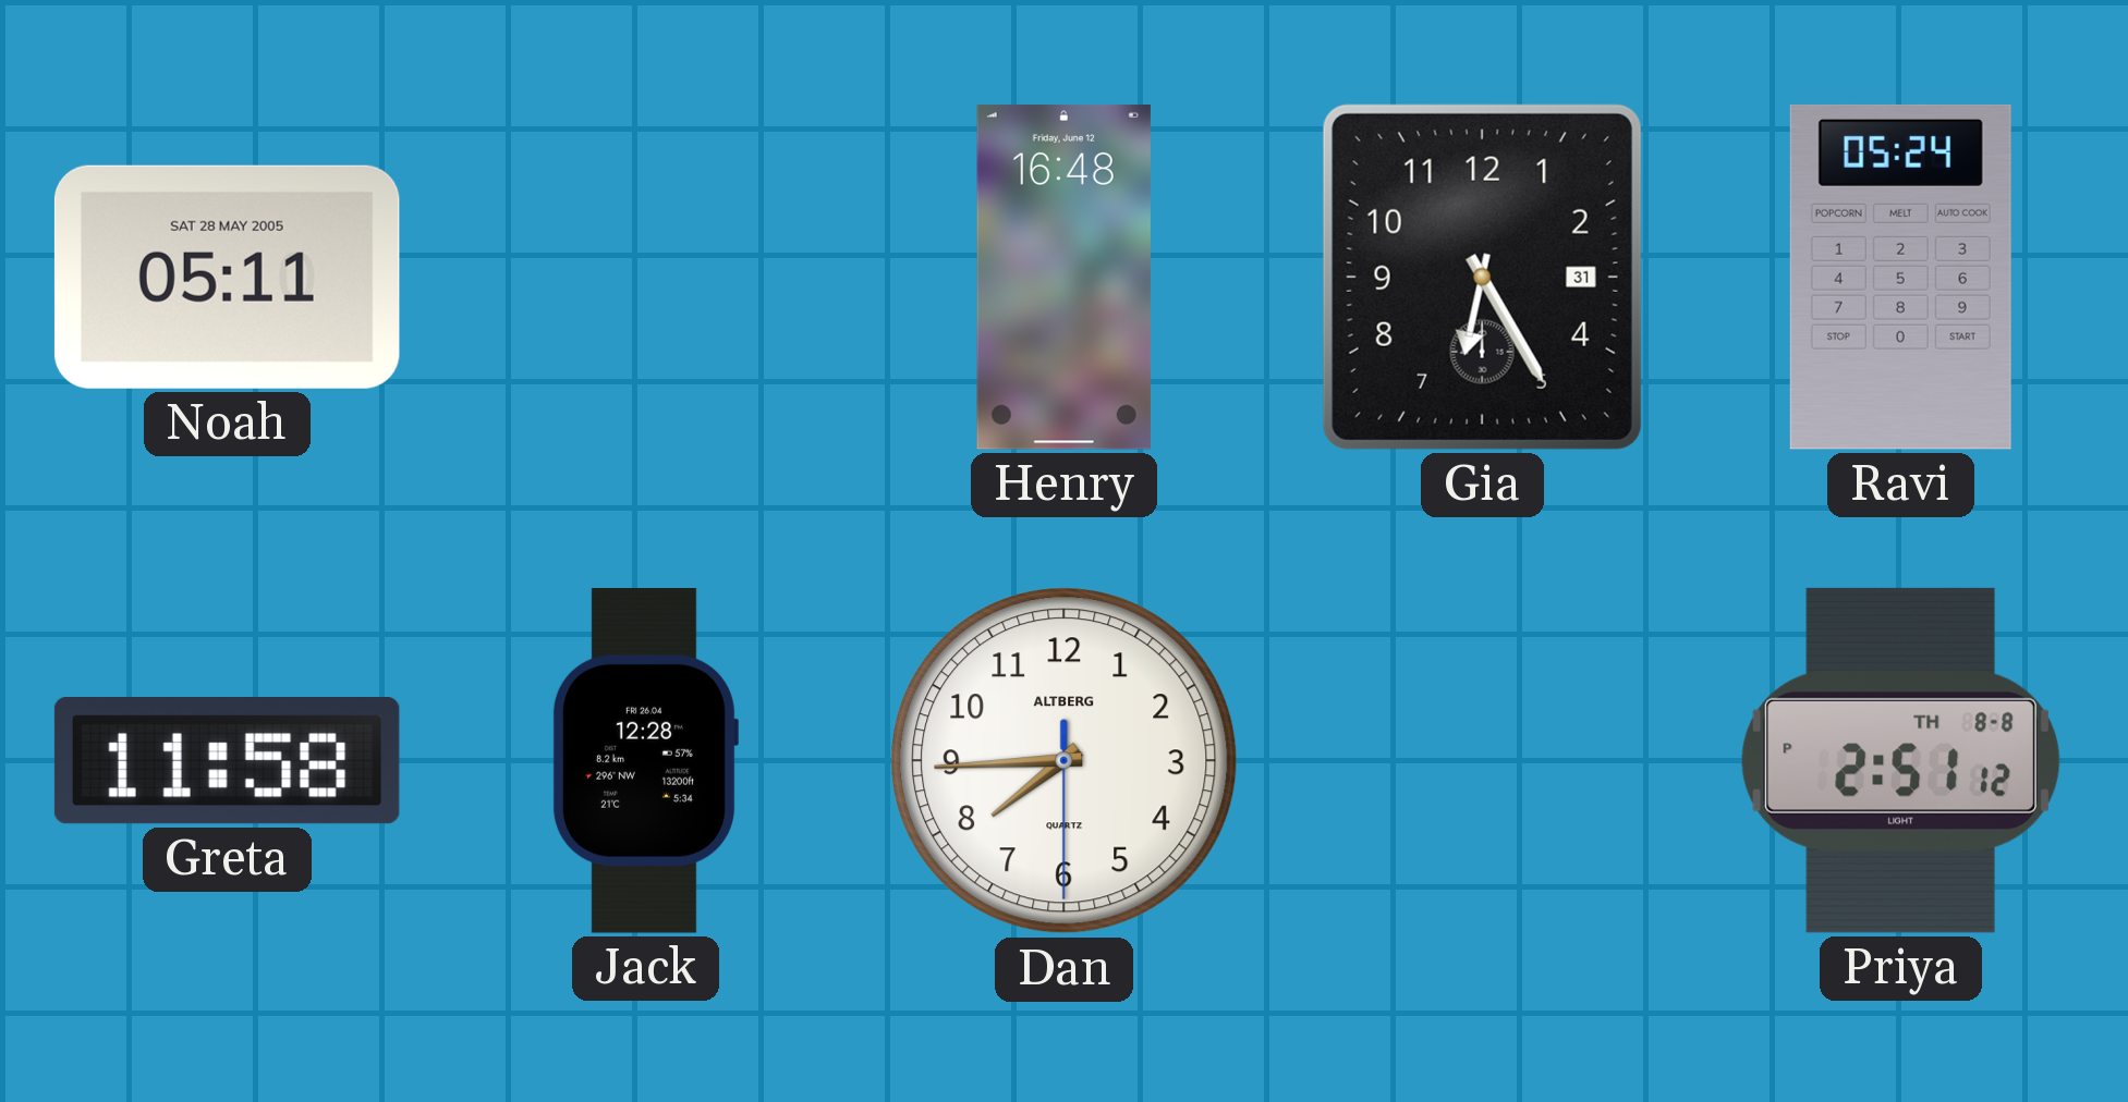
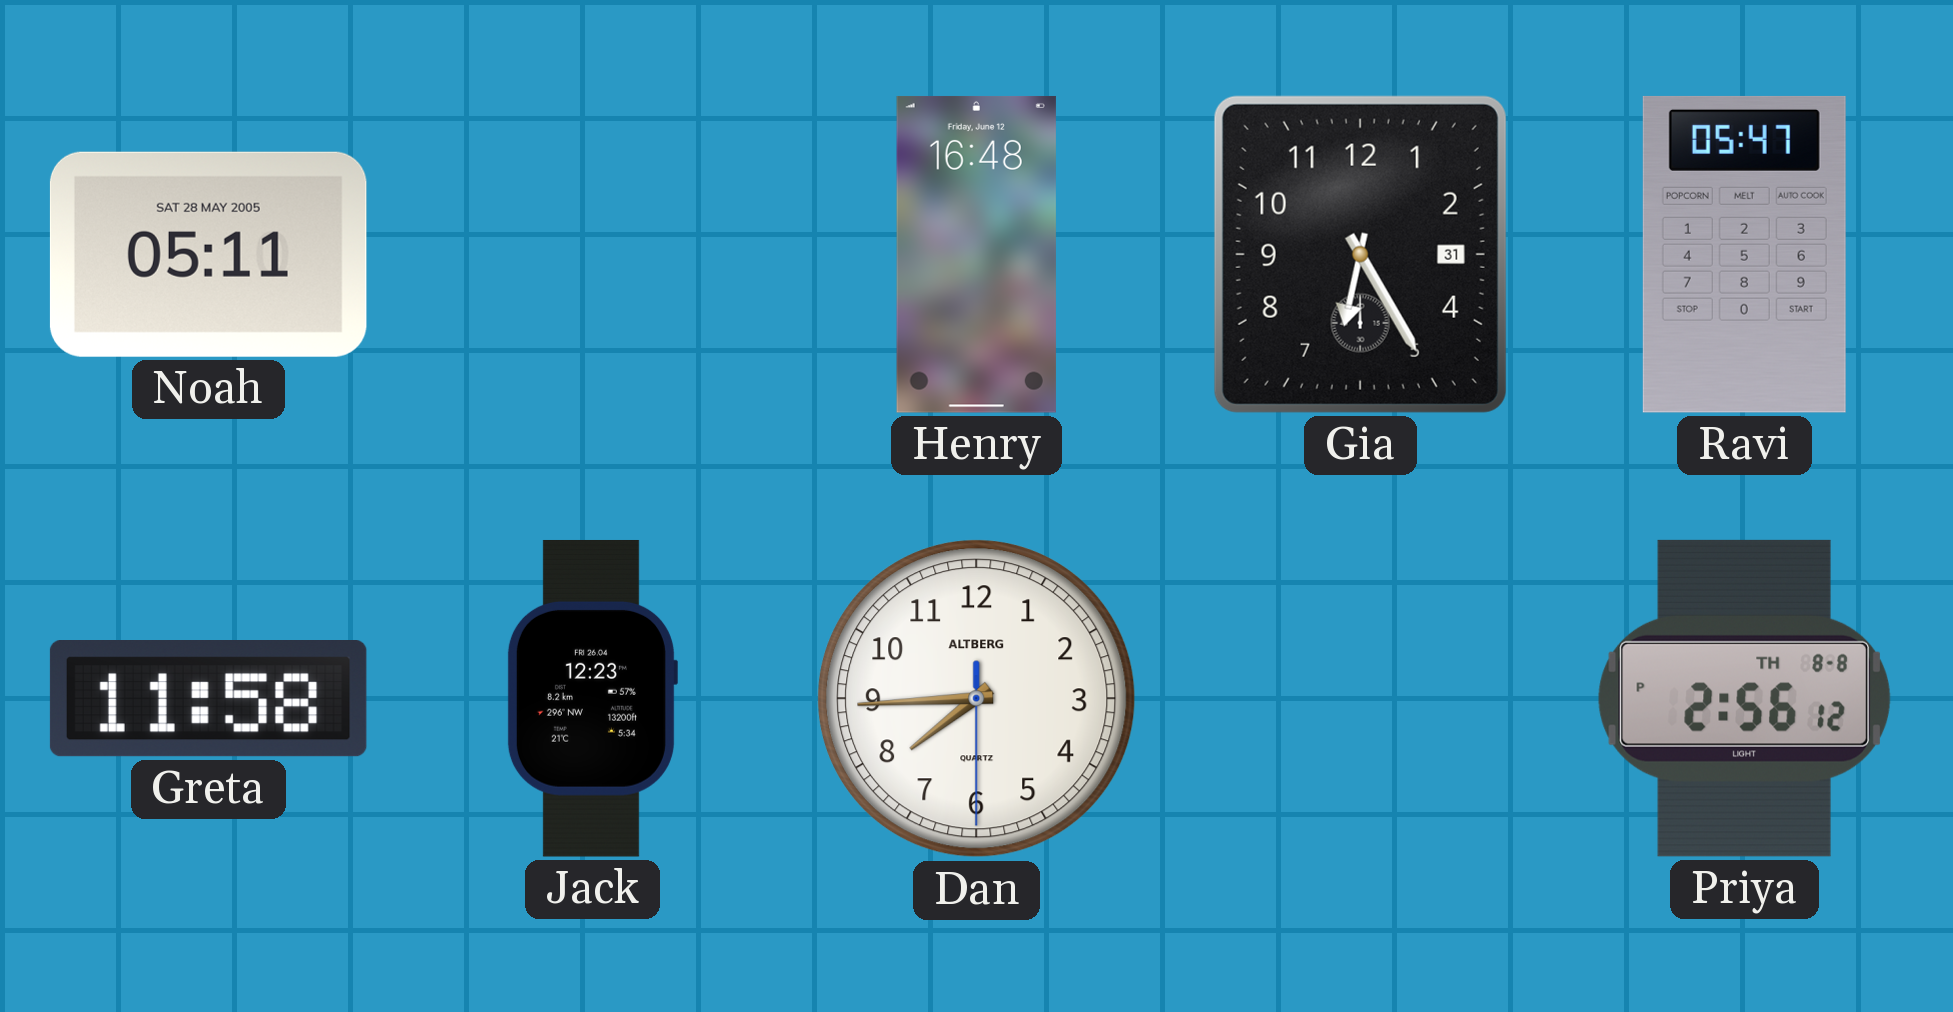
Ravi: 05:24 -> 05:47 (1744, 254)
Jack: 12:28 -> 12:23 (592, 698)
Priya: 2:51 -> 2:56 (1744, 698)
